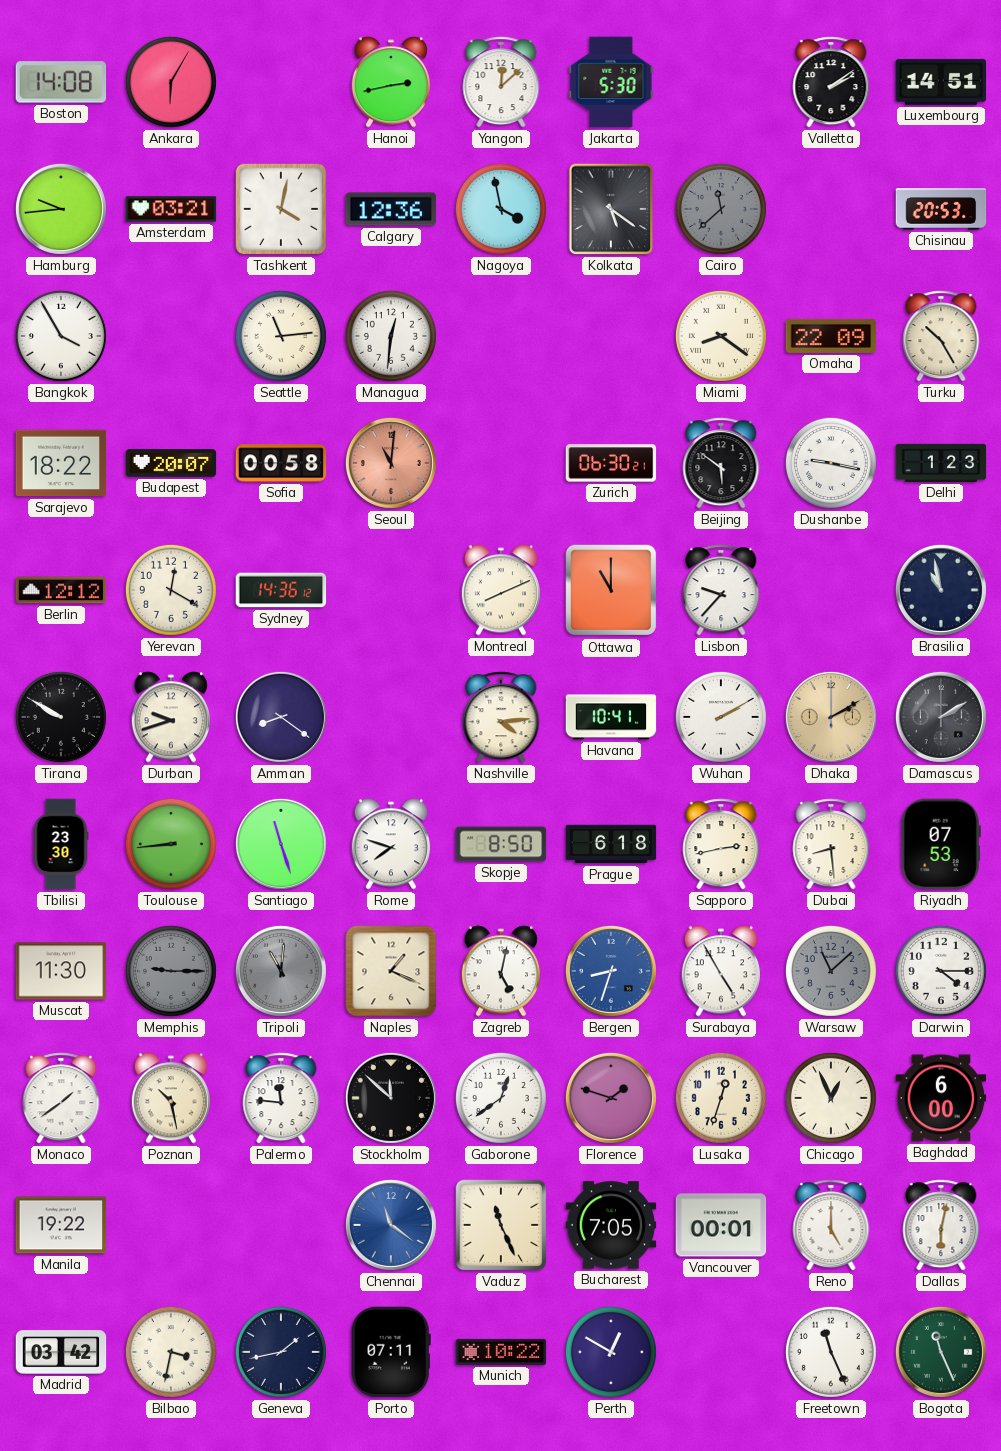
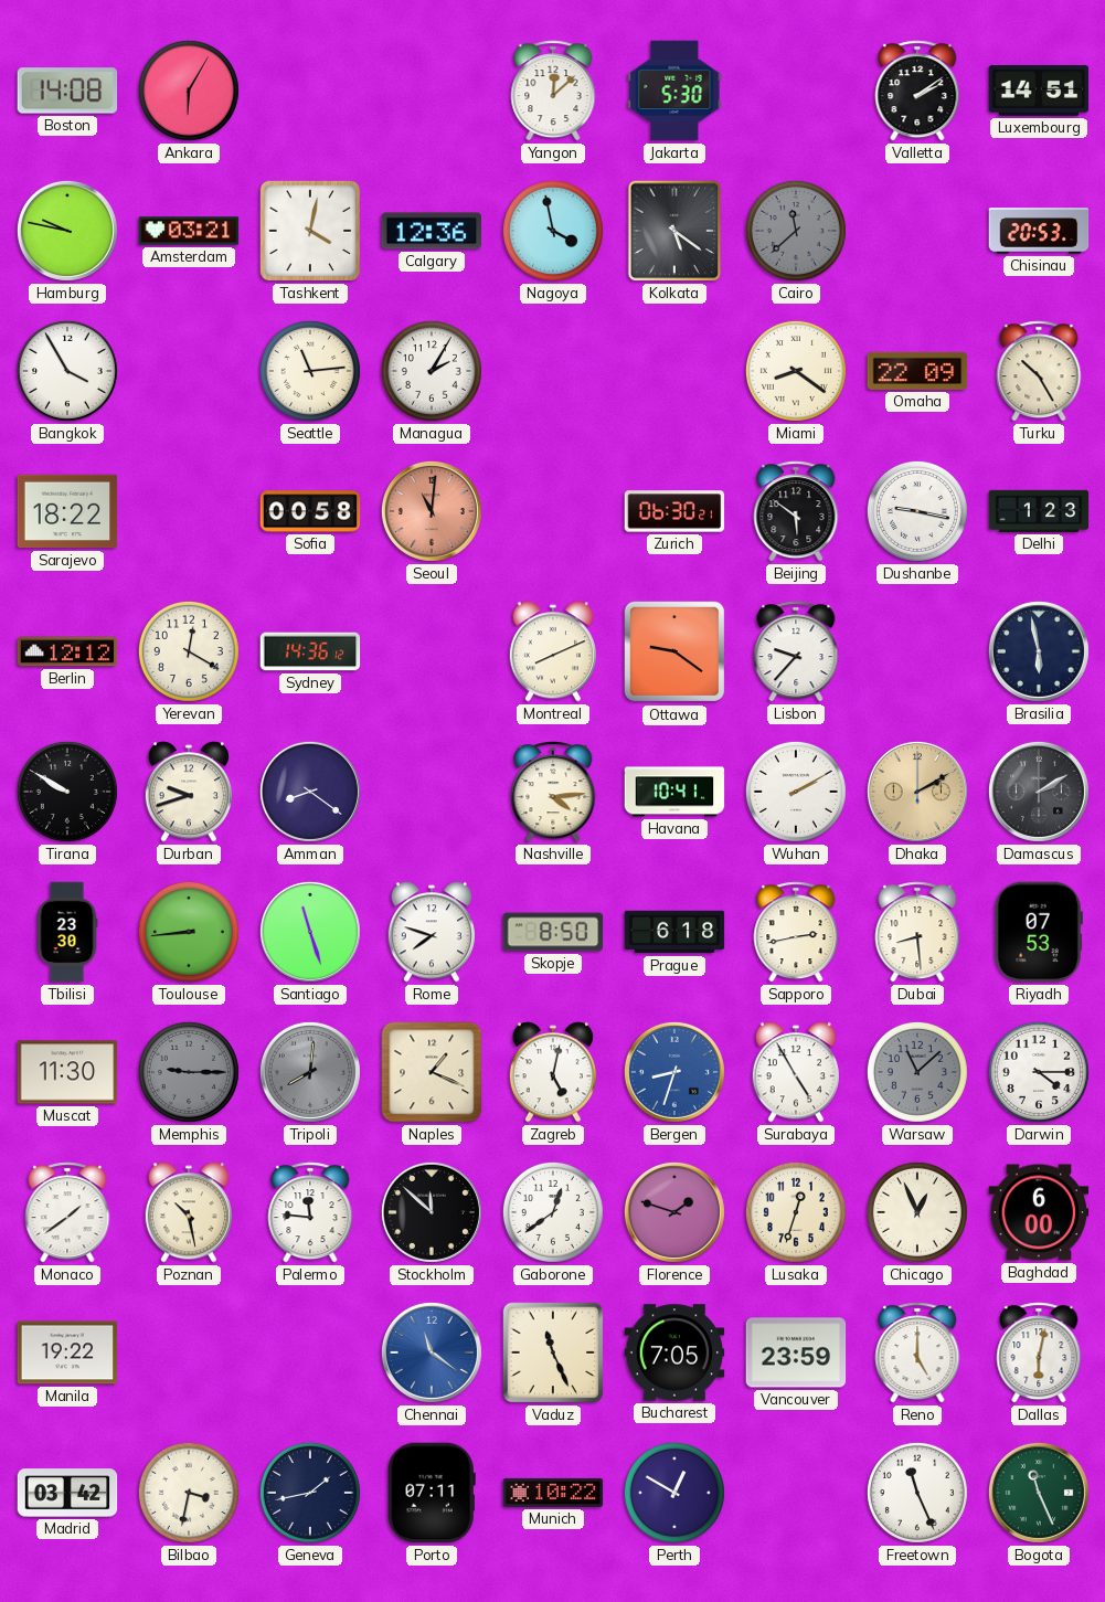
Hanoi: 2:43 -> none (390, 82)
Hamburg: 9:44 -> 9:47 (67, 231)
Managua: 12:31 -> 2:05 (432, 371)
Budapest: 20:07 -> none (171, 463)
Ottawa: 11:00 -> 9:21 (674, 651)
Brasilia: 10:58 -> 5:58 (1039, 651)
Tripoli: 11:01 -> 8:01 (310, 1072)
Vancouver: 00:01 -> 23:59 (796, 1352)
